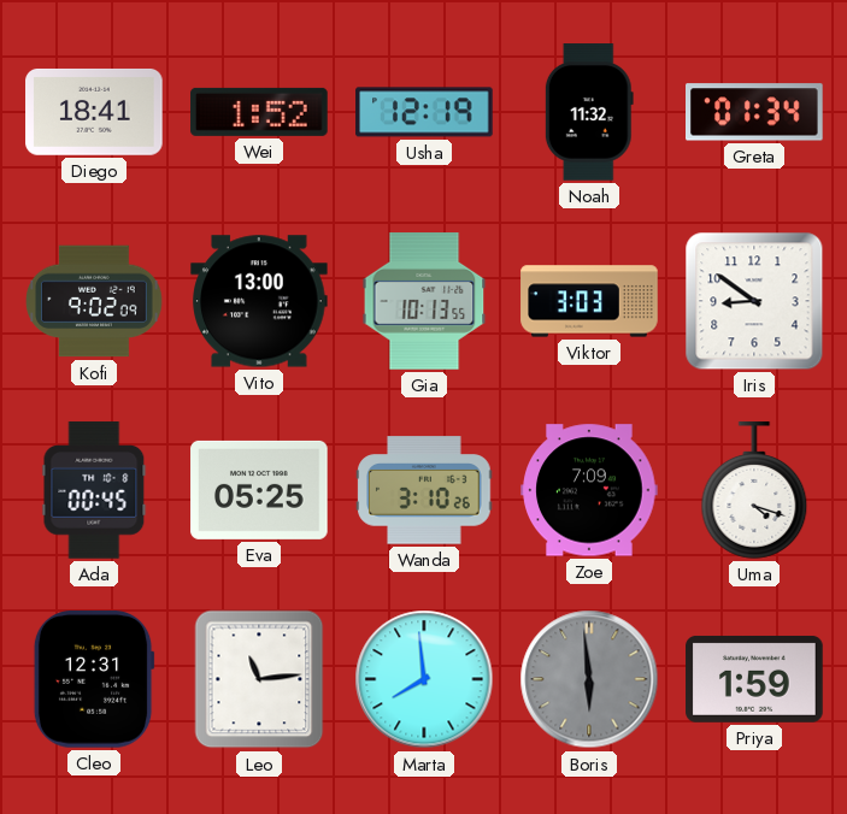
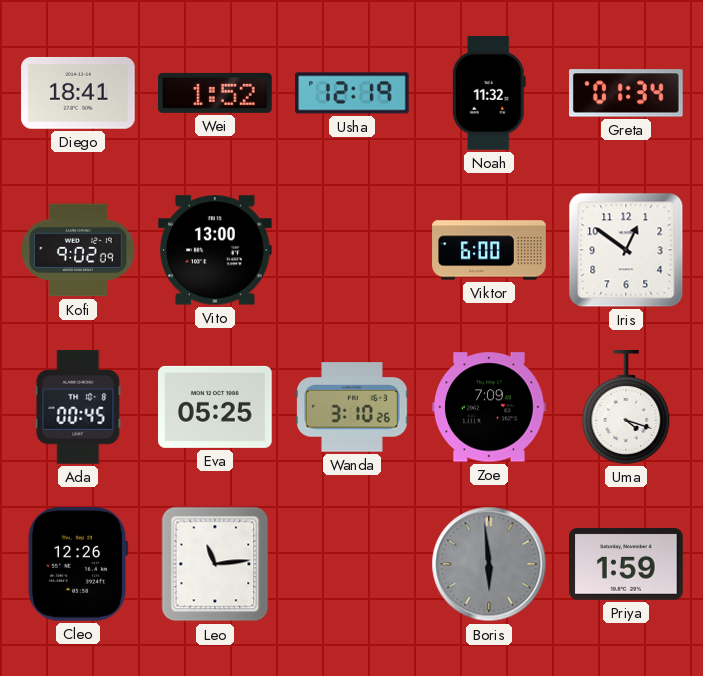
Gia: 10:13 -> none (424, 301)
Viktor: 3:03 -> 6:00 (489, 250)
Iris: 8:51 -> 12:51 (626, 250)
Cleo: 12:31 -> 12:26 (78, 565)
Marta: 7:59 -> none (424, 679)
